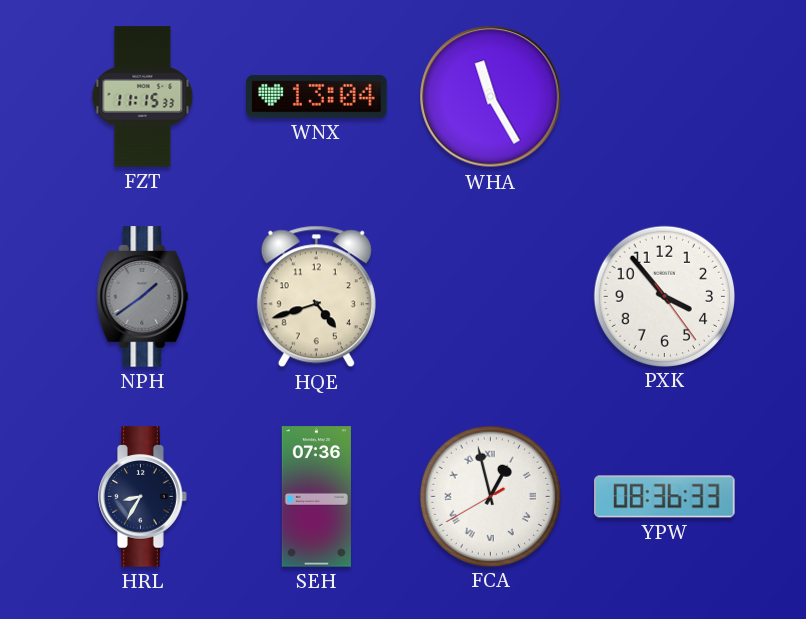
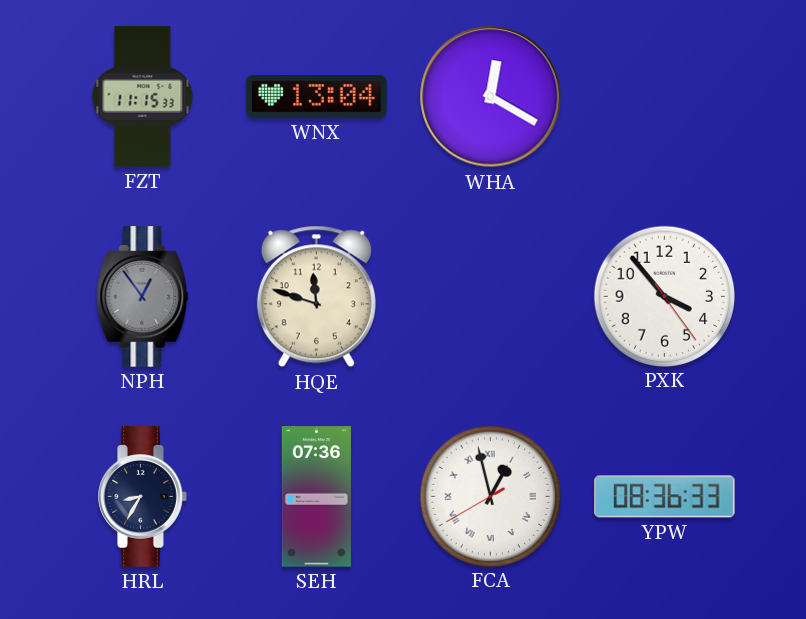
WHA: 11:25 -> 12:20 (491, 97)
NPH: 1:39 -> 12:54 (143, 297)
HQE: 4:42 -> 11:48 (316, 297)
